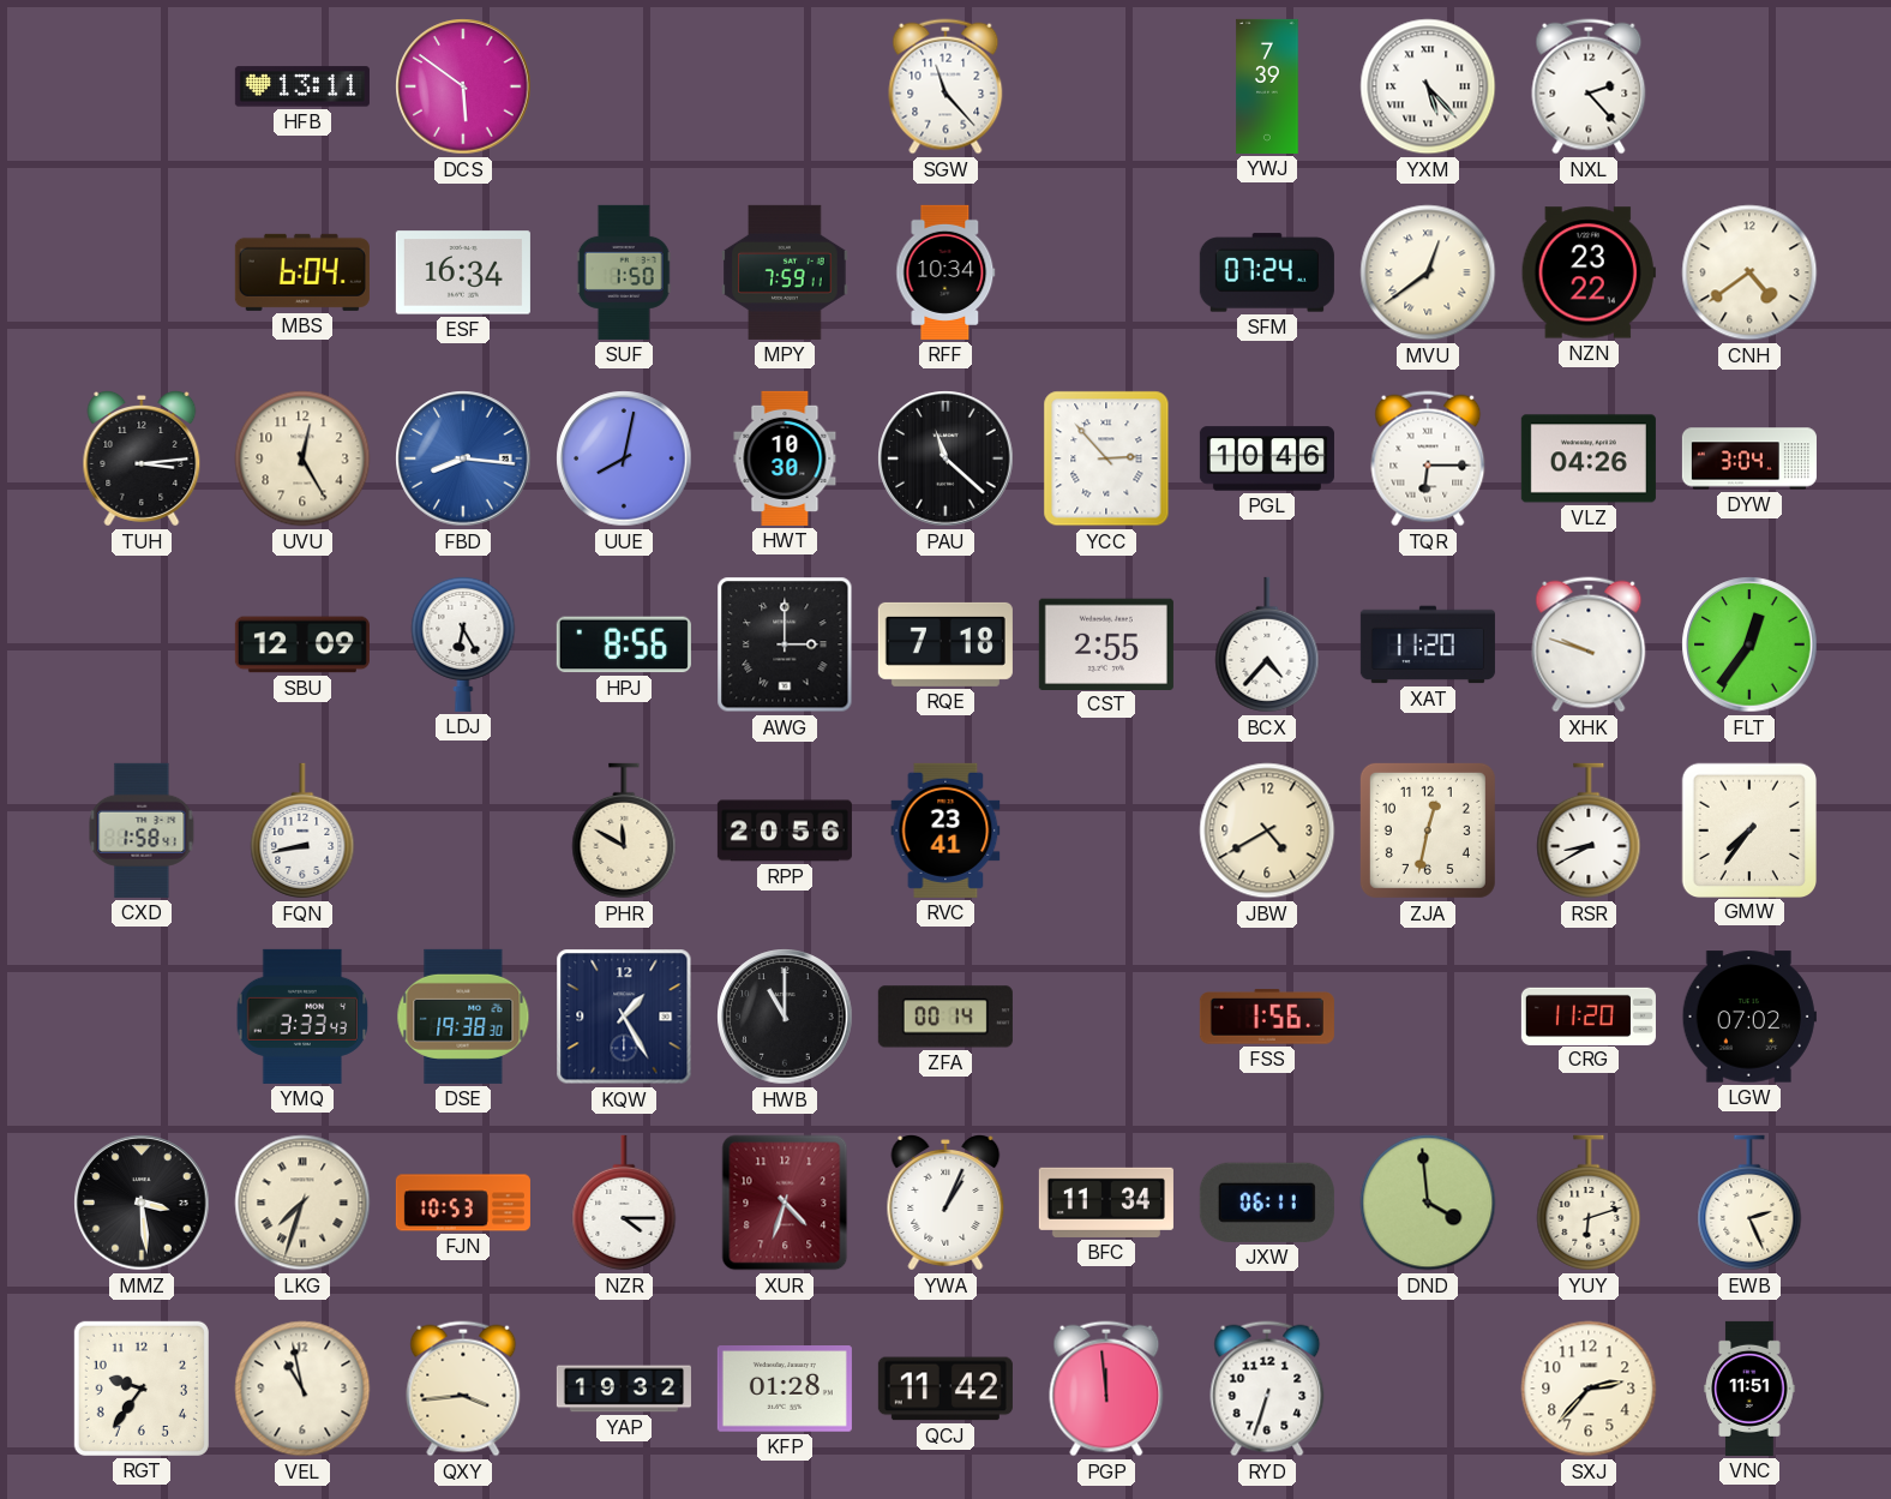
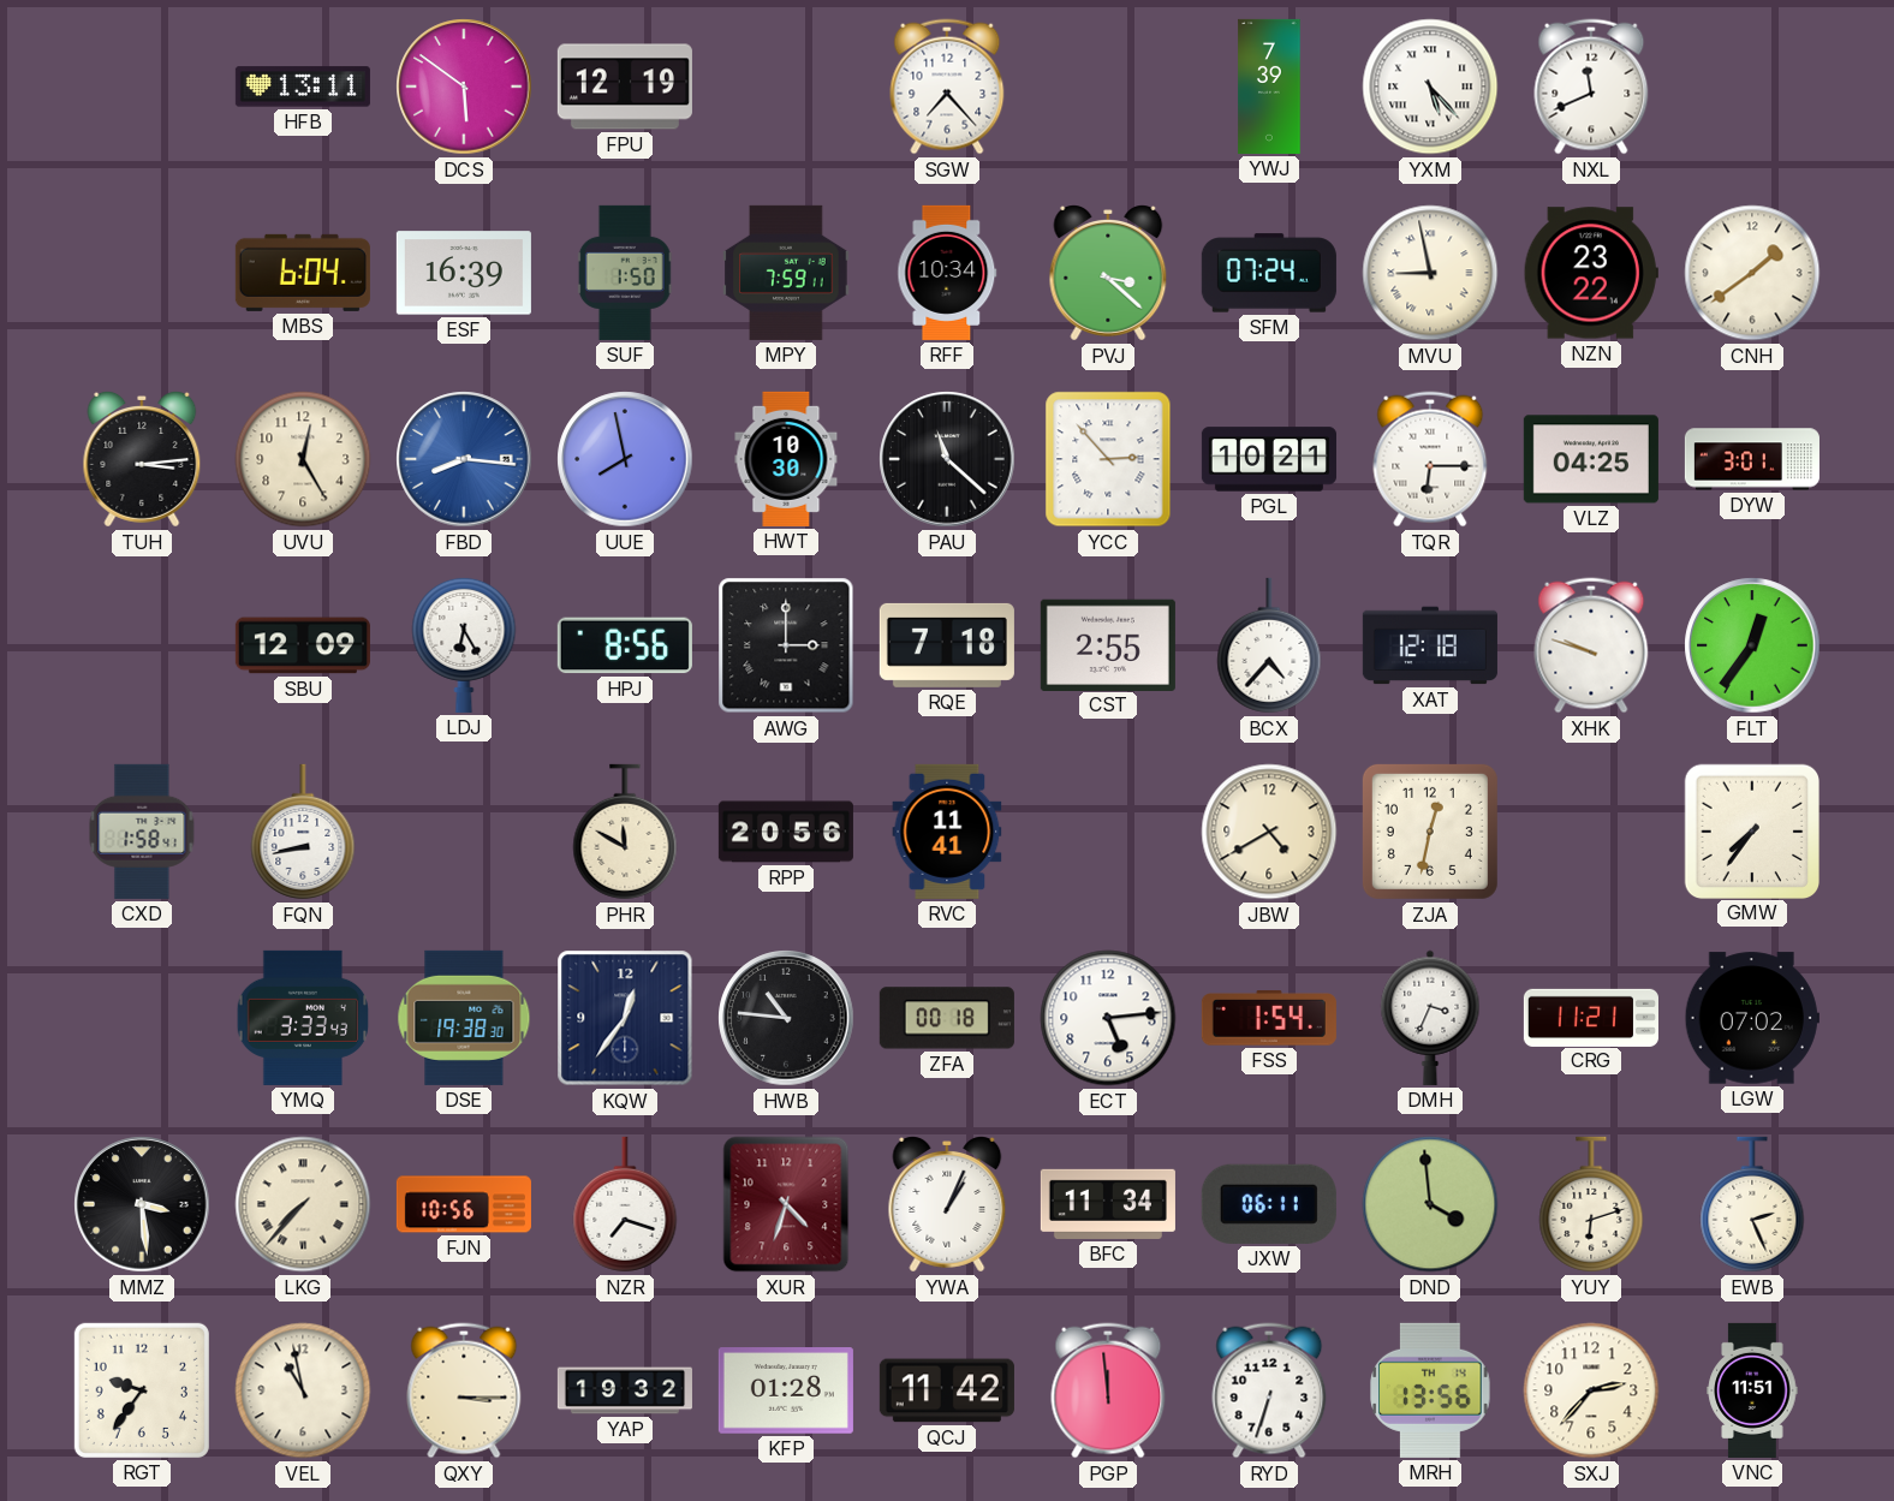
FPU: none -> 12:19 (625, 87)
SGW: 11:23 -> 7:23 (947, 87)
NXL: 2:23 -> 11:41 (1591, 87)
ESF: 16:34 -> 16:39 (464, 273)
PVJ: none -> 3:22 (1108, 274)
MVU: 12:39 -> 8:58 (1430, 273)
CNH: 4:39 -> 1:39 (1752, 273)
UUE: 8:02 -> 7:58 (625, 459)
PGL: 10:46 -> 10:21 (1269, 459)
VLZ: 04:26 -> 04:25 (1591, 459)
DYW: 3:04 -> 3:01 (1752, 459)
XAT: 11:20 -> 12:18 (1430, 645)
RVC: 23:41 -> 11:41 (947, 832)
RSR: 8:40 -> none (1589, 831)
KQW: 1:25 -> 12:36 (625, 1018)
HWB: 11:00 -> 10:46 (786, 1018)
ZFA: 00:14 -> 00:18 (947, 1018)
ECT: none -> 5:14 (1108, 1018)
FSS: 1:56 -> 1:54 (1269, 1018)
DMH: none -> 3:34 (1430, 1018)
CRG: 11:20 -> 11:21 (1591, 1017)
LKG: 7:33 -> 7:37 (303, 1204)
FJN: 10:53 -> 10:56 (464, 1204)
NZR: 4:15 -> 7:18 (625, 1204)
QXY: 3:44 -> 3:15 (464, 1390)
MRH: none -> 13:56 (1430, 1390)
